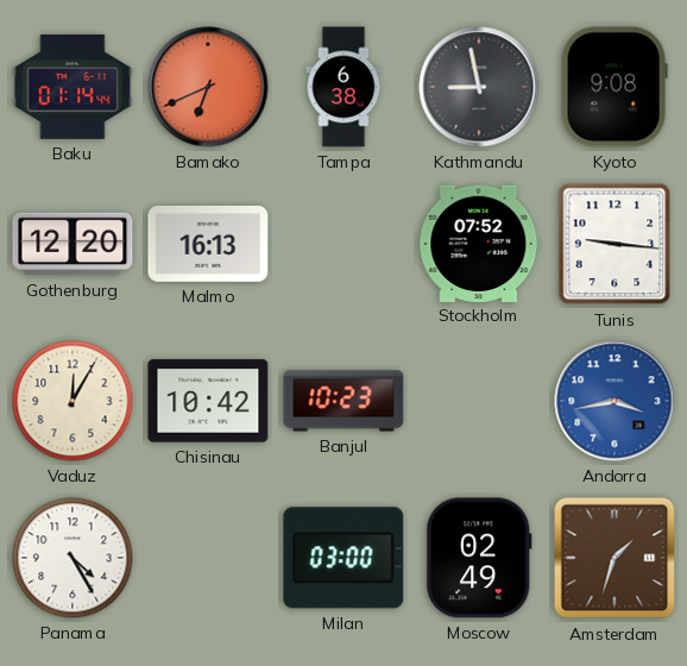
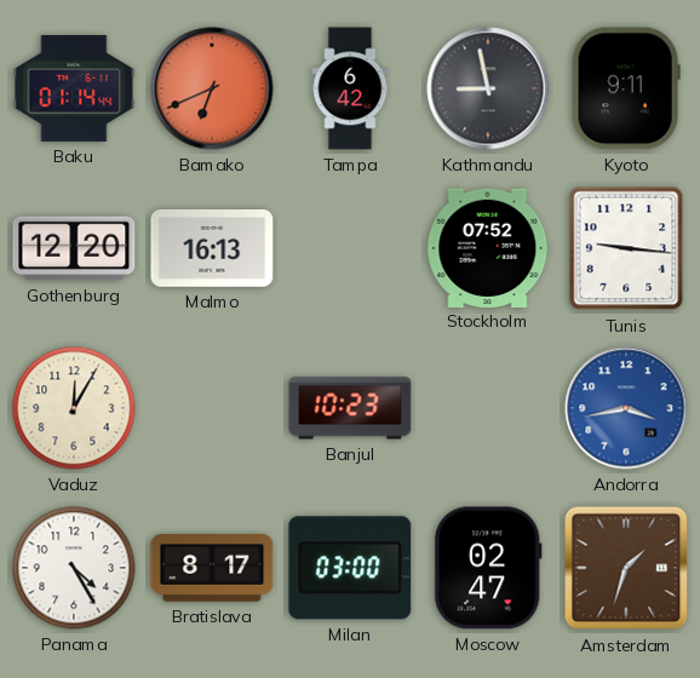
Tampa: 6:38 -> 6:42 (350, 88)
Kyoto: 9:08 -> 9:11 (626, 88)
Chisinau: 10:42 -> none (208, 401)
Bratislava: none -> 8:17 (212, 569)
Moscow: 02:49 -> 02:47 (488, 568)
